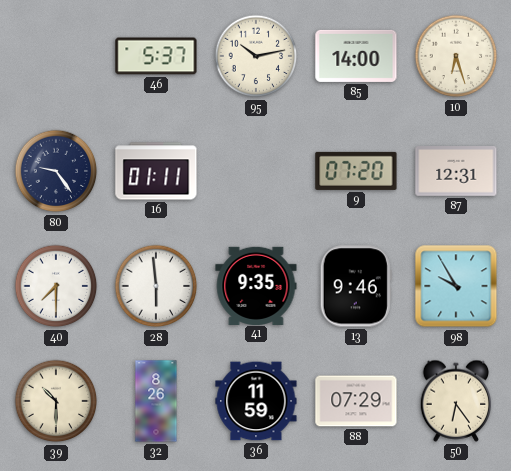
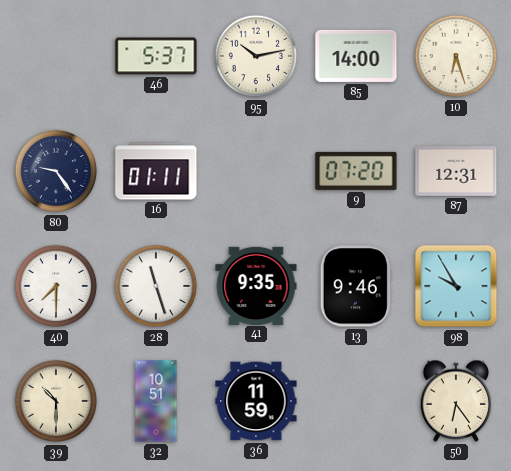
28: 5:59 -> 11:27 (156, 286)
32: 8:26 -> 10:51 (156, 401)
88: 07:29 -> none (356, 401)
